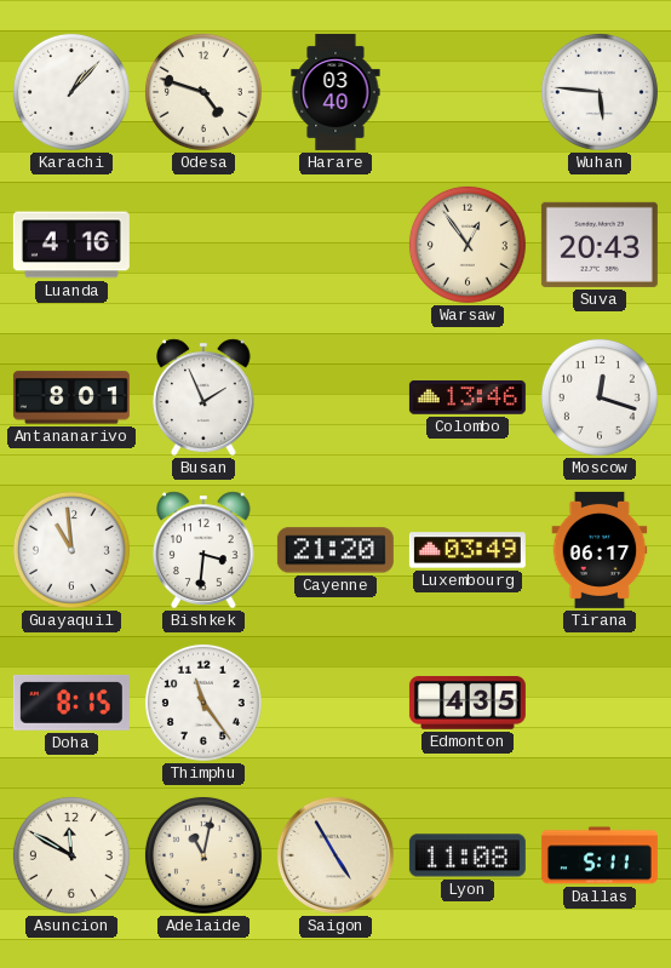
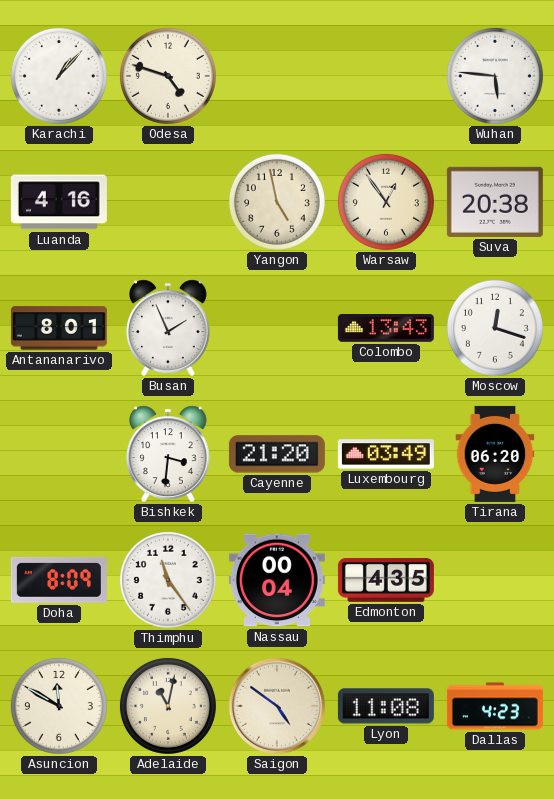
Harare: 03:40 -> none (335, 92)
Yangon: none -> 4:58 (277, 202)
Suva: 20:43 -> 20:38 (495, 202)
Colombo: 13:46 -> 13:43 (386, 329)
Guayaquil: 10:59 -> none (71, 550)
Tirana: 06:17 -> 06:20 (495, 454)
Doha: 8:15 -> 8:09 (59, 580)
Nassau: none -> 00:04 (277, 580)
Saigon: 4:55 -> 4:51 (277, 706)
Dallas: 5:11 -> 4:23 (495, 706)
